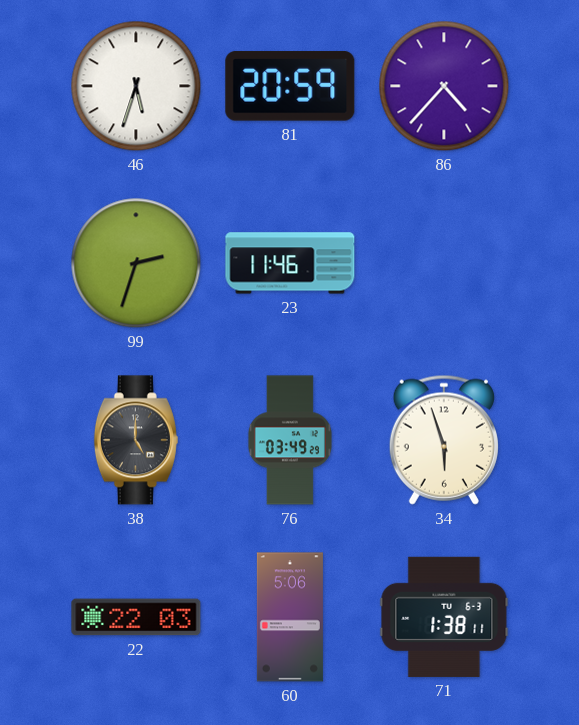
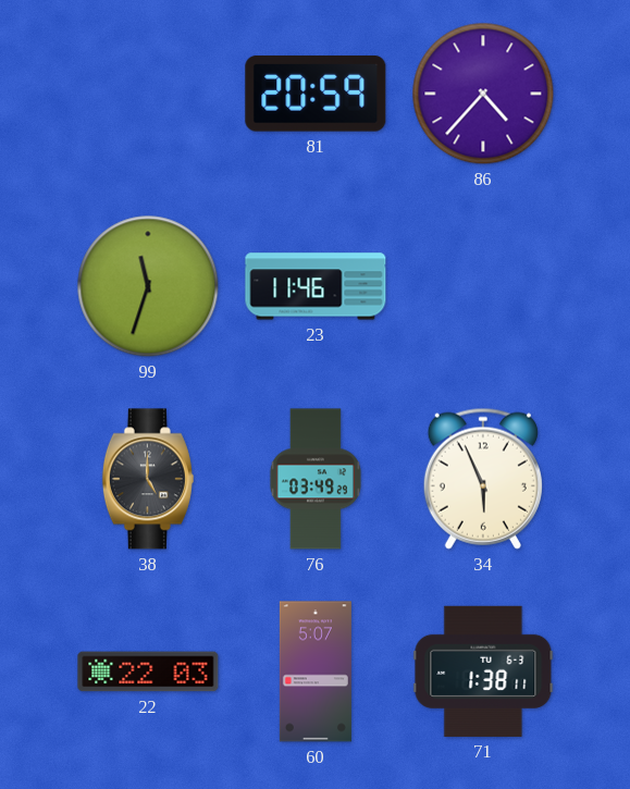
46: 5:33 -> none (136, 86)
99: 2:33 -> 11:33 (148, 286)
34: 5:57 -> 5:56 (483, 479)
60: 5:06 -> 5:07 (316, 671)
